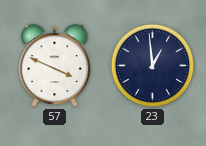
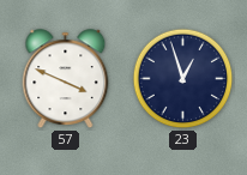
23: 12:59 -> 12:57 (183, 79)
